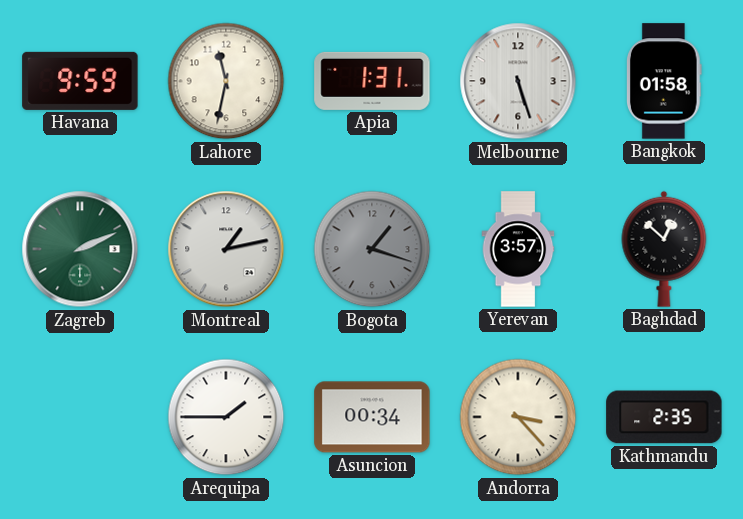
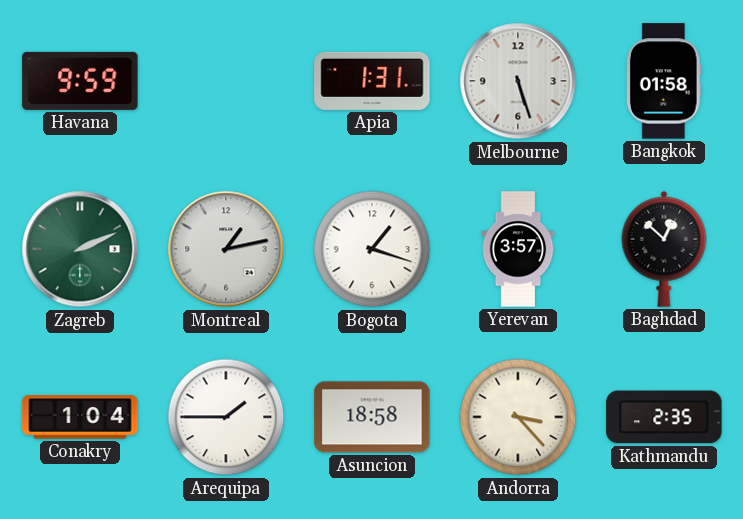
Lahore: 11:32 -> none (226, 81)
Bogota dial: grey -> white (372, 249)
Conakry: none -> 1:04 (80, 417)
Asuncion: 00:34 -> 18:58 (372, 417)
